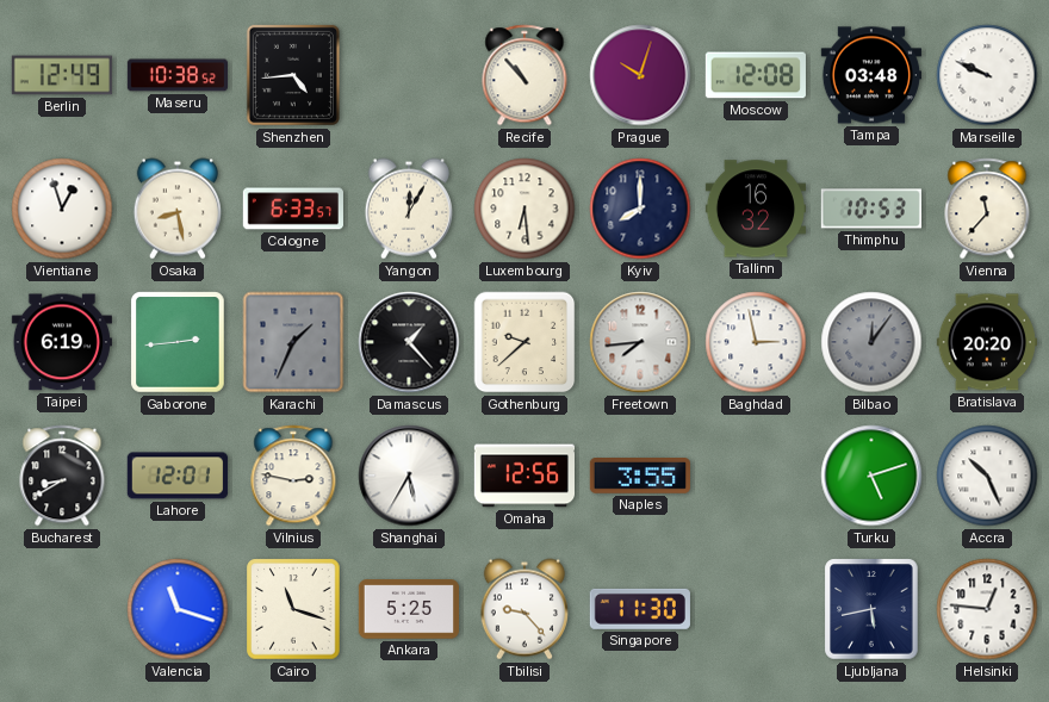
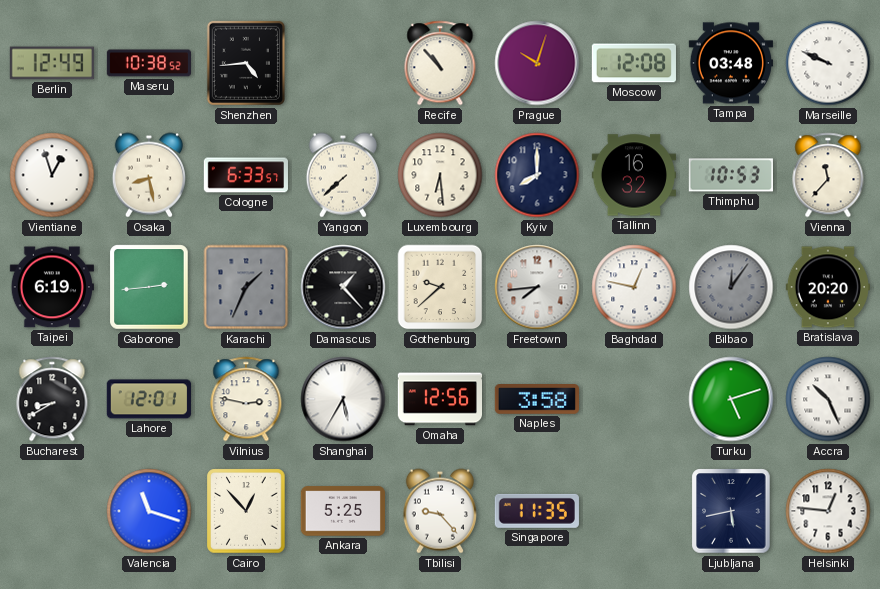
Yangon: 12:05 -> 7:38 (343, 175)
Baghdad: 2:58 -> 12:47 (634, 287)
Naples: 3:55 -> 3:58 (537, 400)
Cairo: 11:18 -> 12:53 (246, 511)
Singapore: 11:30 -> 11:35 (537, 511)
